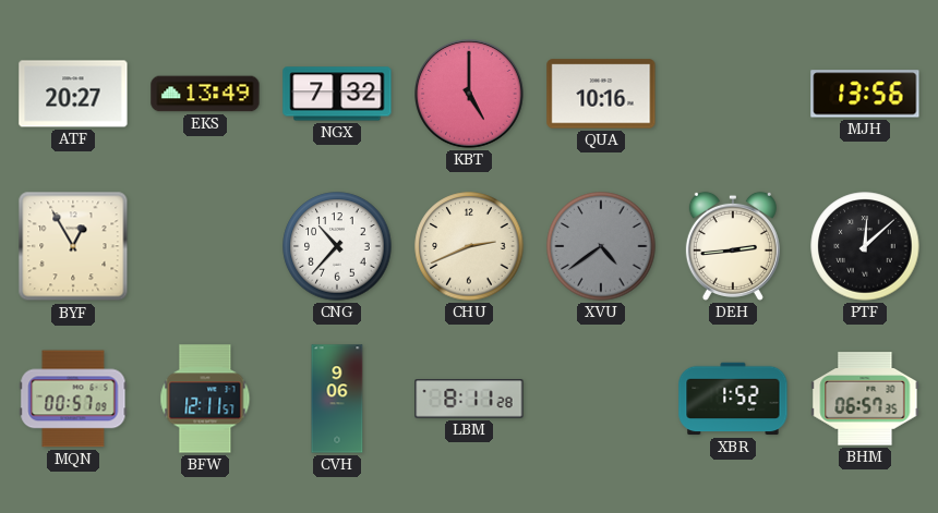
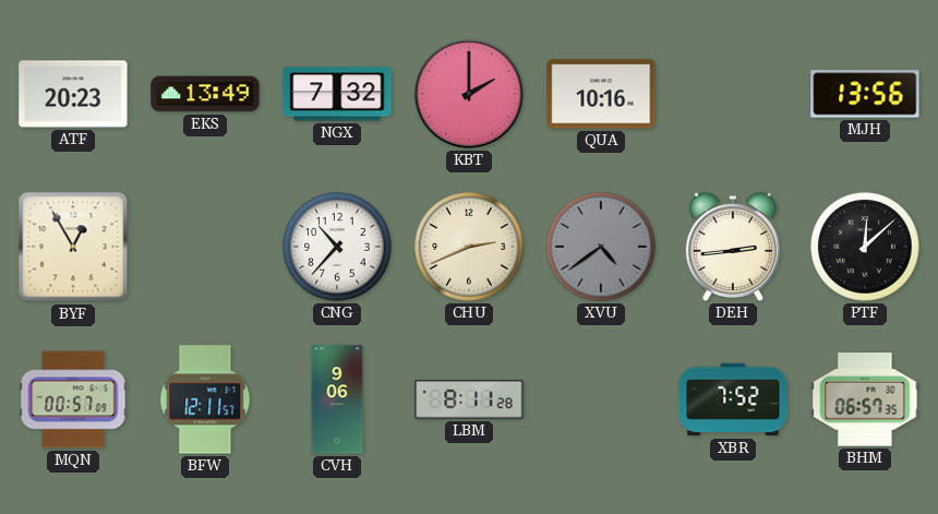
ATF: 20:27 -> 20:23 (73, 94)
KBT: 5:00 -> 2:00 (470, 95)
XBR: 1:52 -> 7:52 (733, 399)
